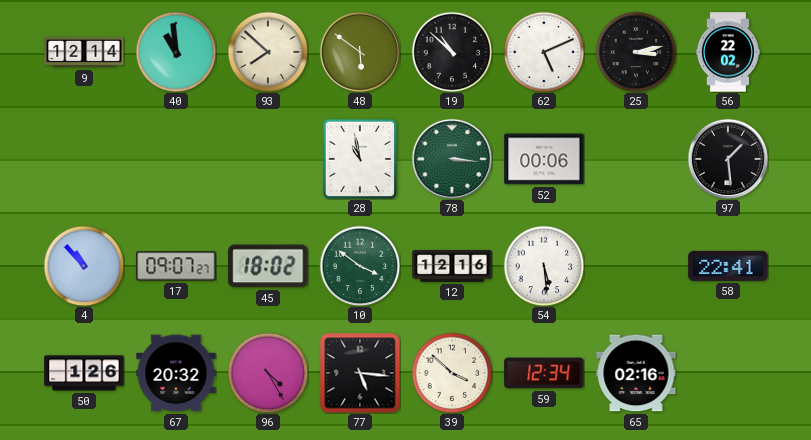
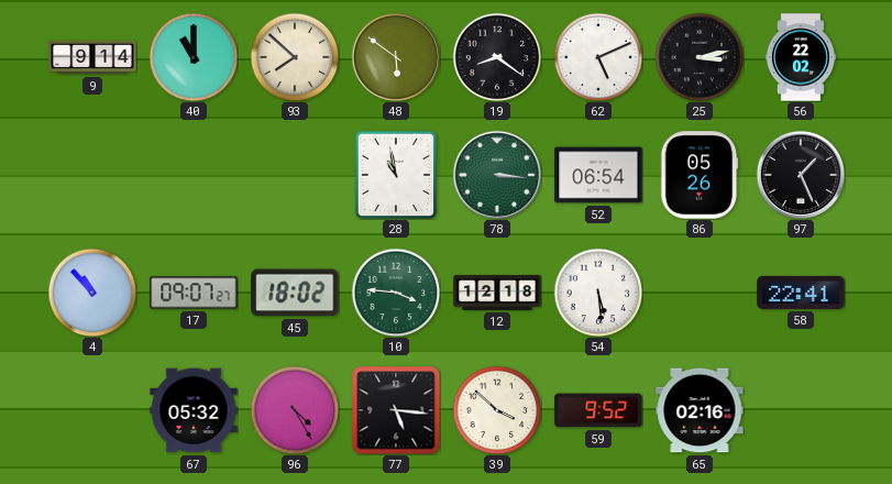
9: 12:14 -> 9:14 (92, 57)
40: 10:59 -> 11:00 (194, 57)
19: 10:52 -> 8:21 (497, 57)
52: 00:06 -> 06:54 (598, 175)
86: none -> 05:26 (700, 175)
97: 1:29 -> 1:26 (801, 175)
10: 3:51 -> 3:46 (396, 293)
12: 12:16 -> 12:18 (497, 293)
50: 1:26 -> none (84, 373)
67: 20:32 -> 05:32 (194, 410)
59: 12:34 -> 9:52 (598, 410)
